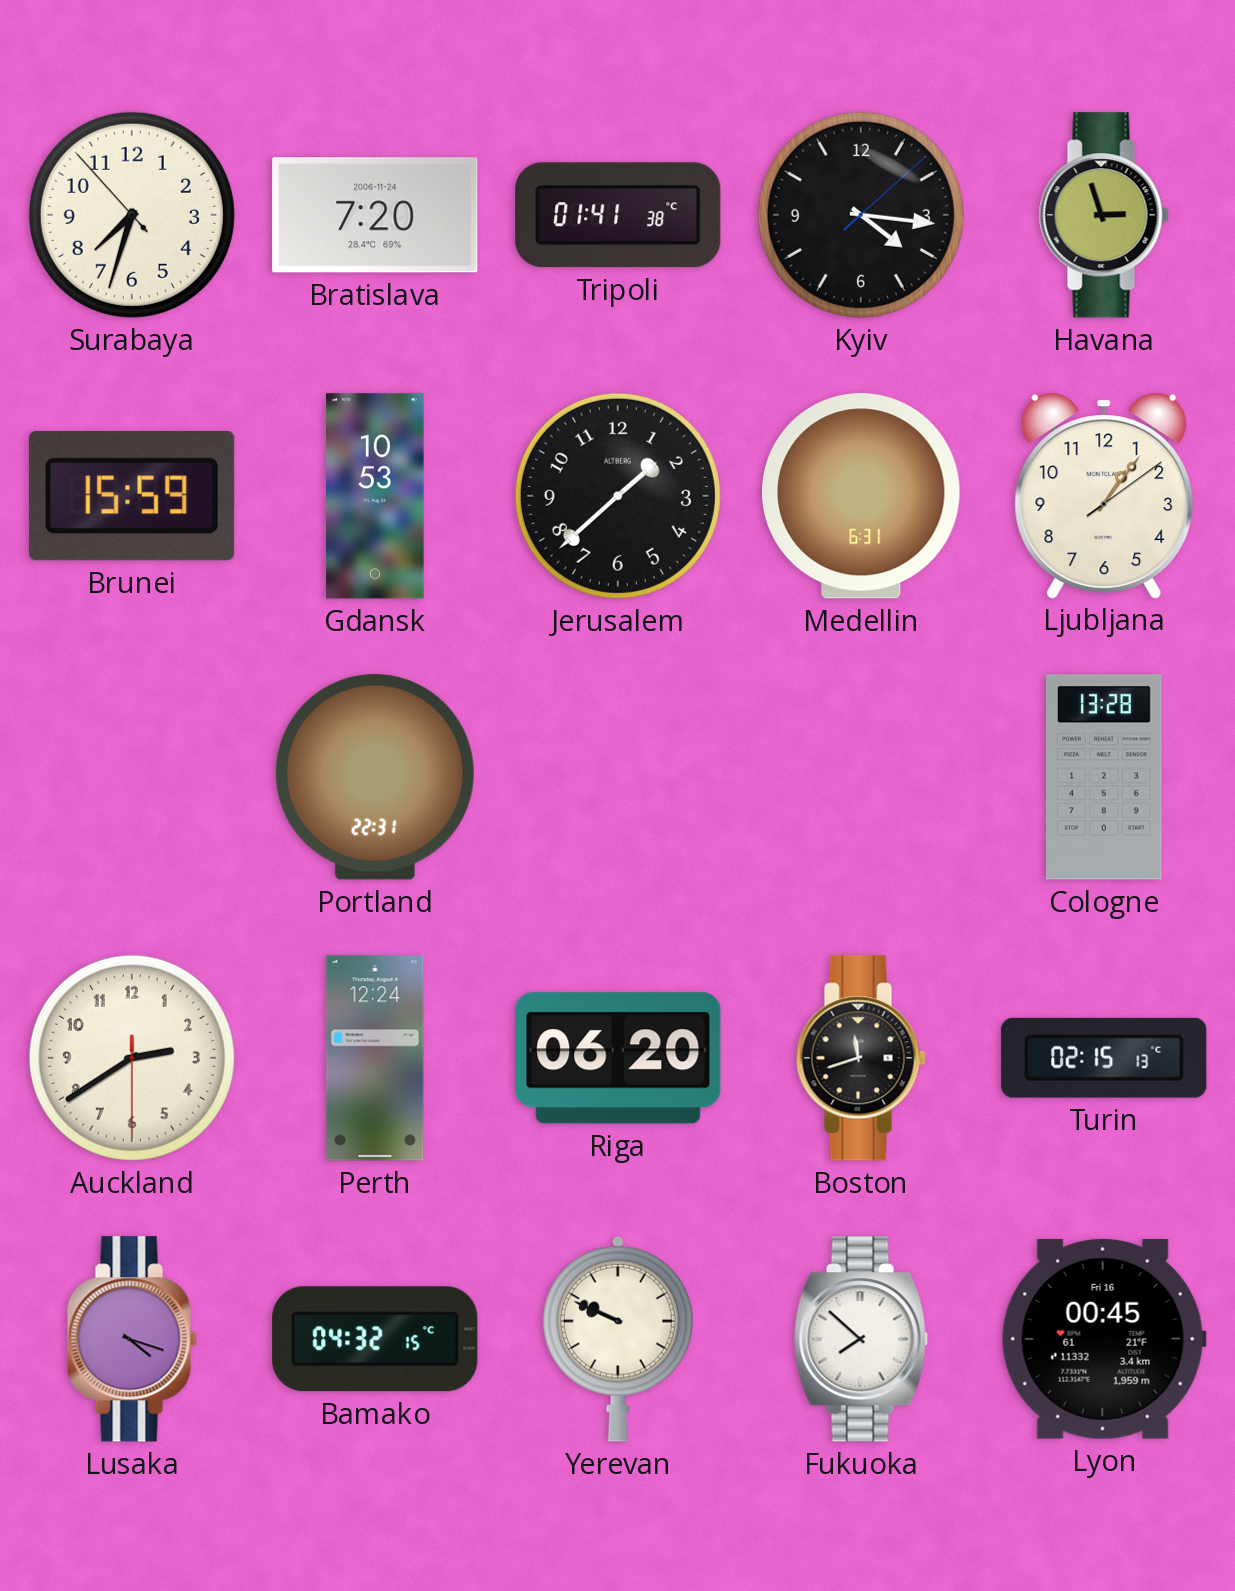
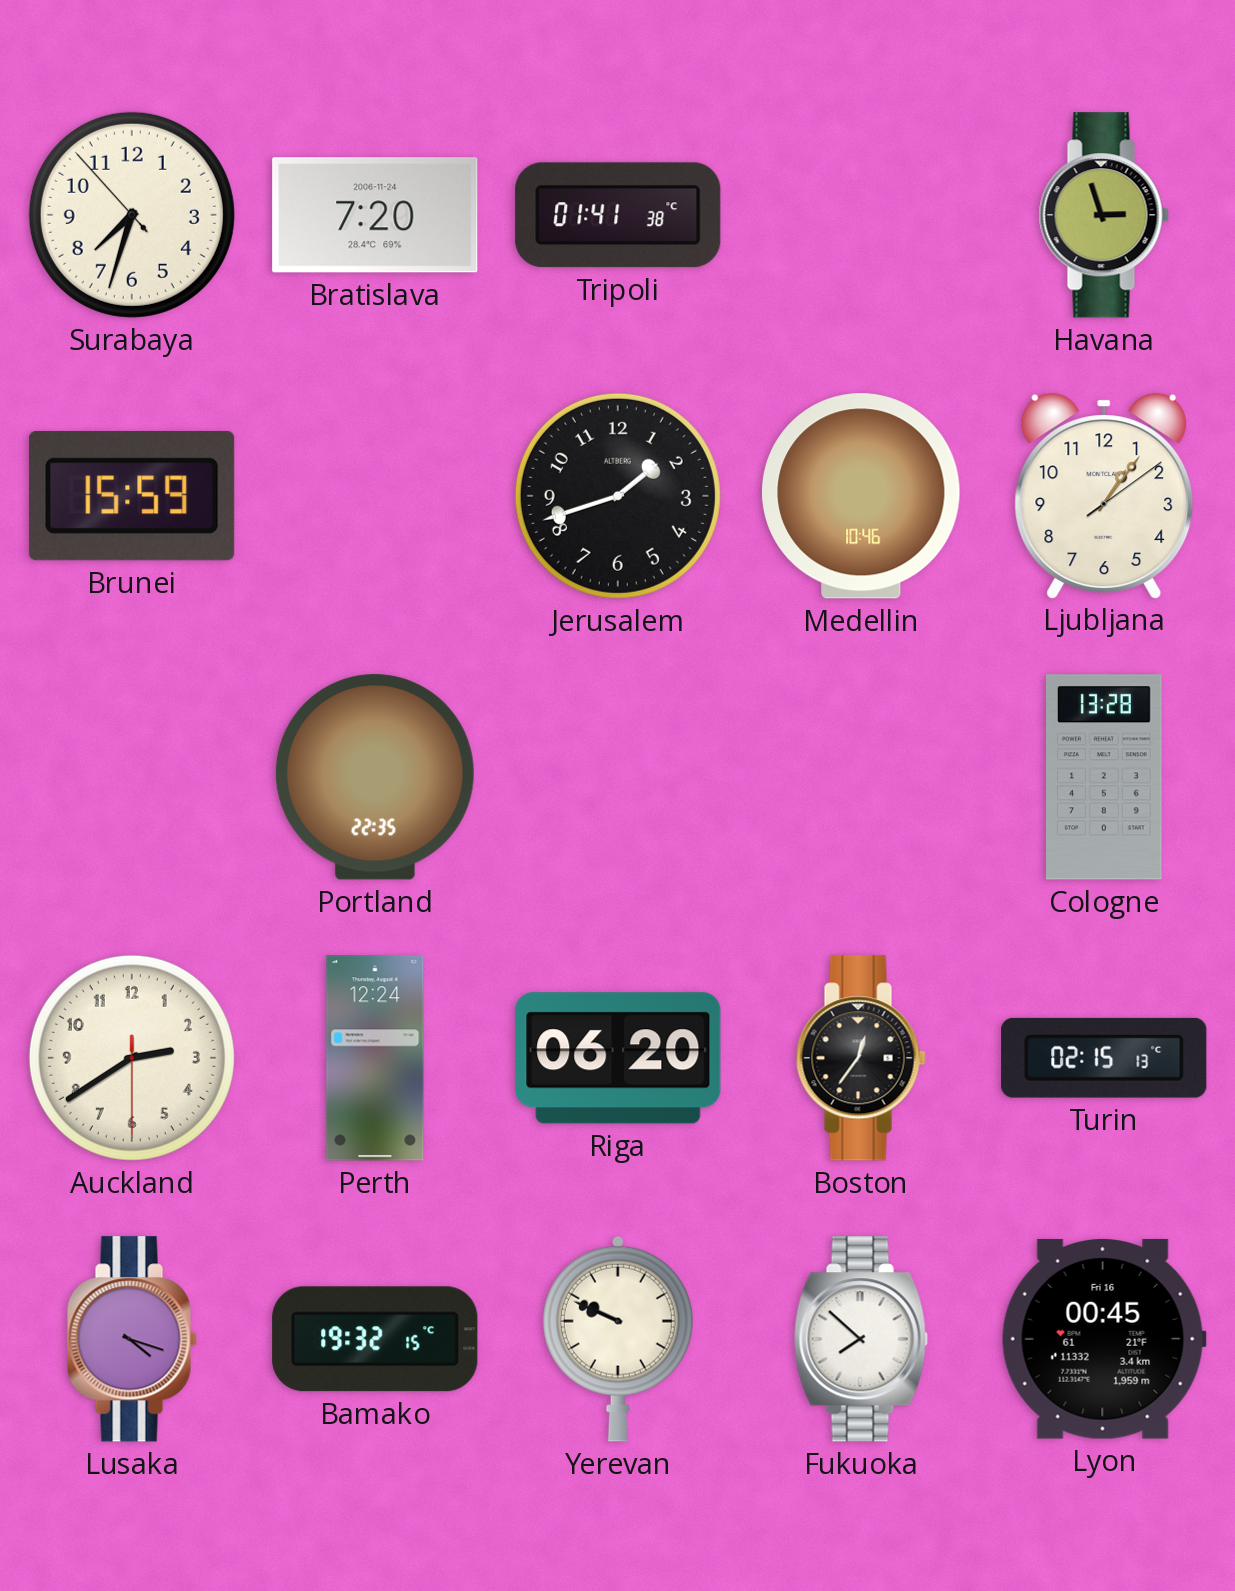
Kyiv: 4:16 -> none (861, 215)
Gdansk: 10:53 -> none (375, 496)
Jerusalem: 1:38 -> 1:42 (618, 496)
Medellin: 6:31 -> 10:46 (862, 496)
Portland: 22:31 -> 22:35 (375, 777)
Boston: 11:42 -> 12:36 (861, 1058)
Bamako: 04:32 -> 19:32 (375, 1339)
